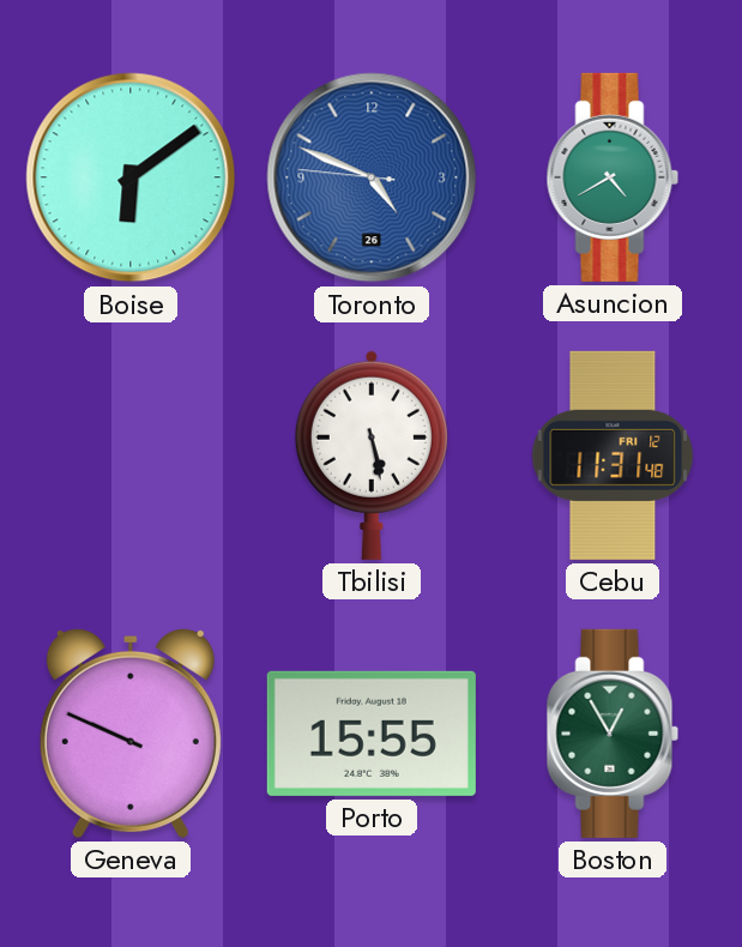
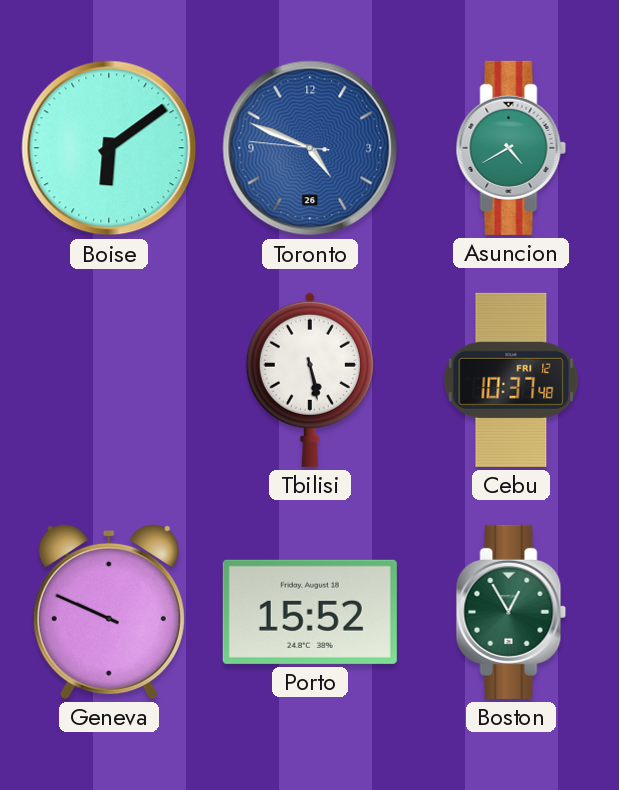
Cebu: 11:31 -> 10:37 (511, 380)
Porto: 15:55 -> 15:52 (310, 612)
